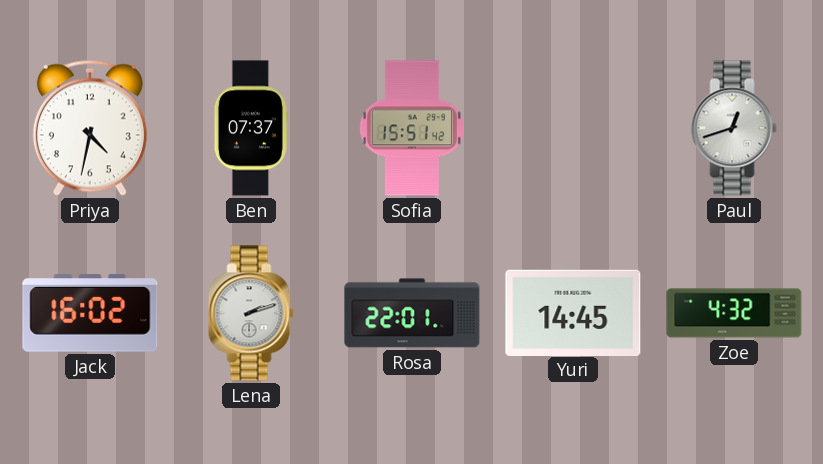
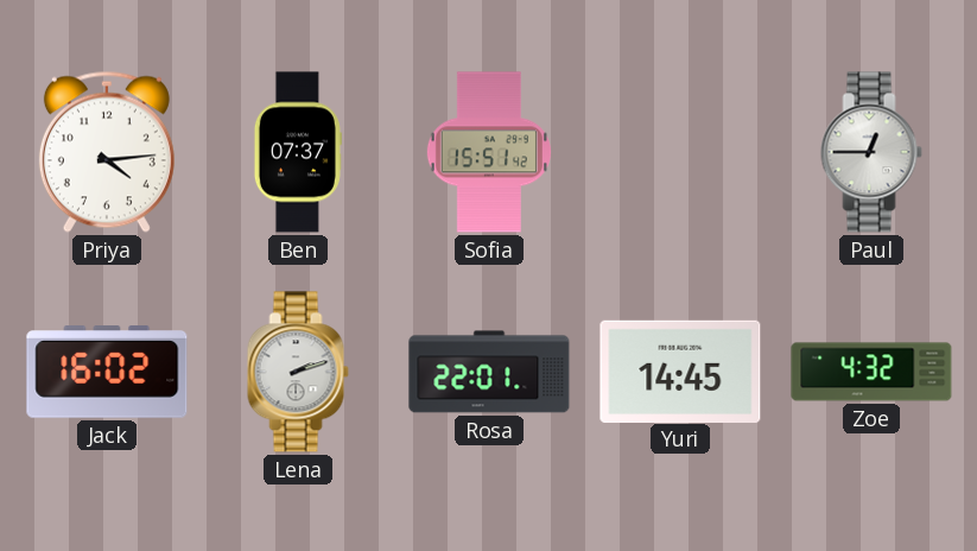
Priya: 4:32 -> 4:14 (107, 152)
Paul: 12:42 -> 12:45 (871, 152)
